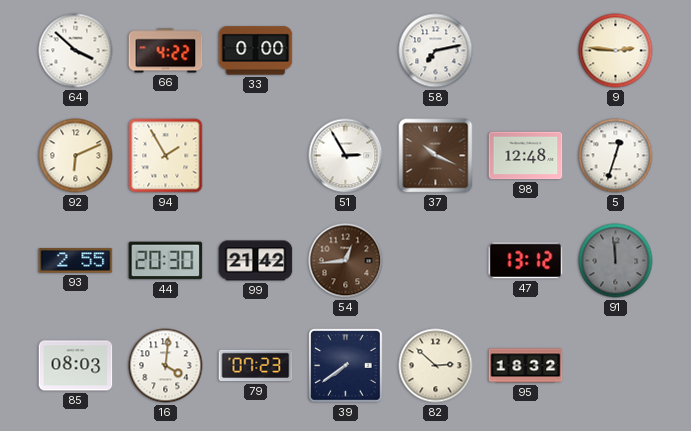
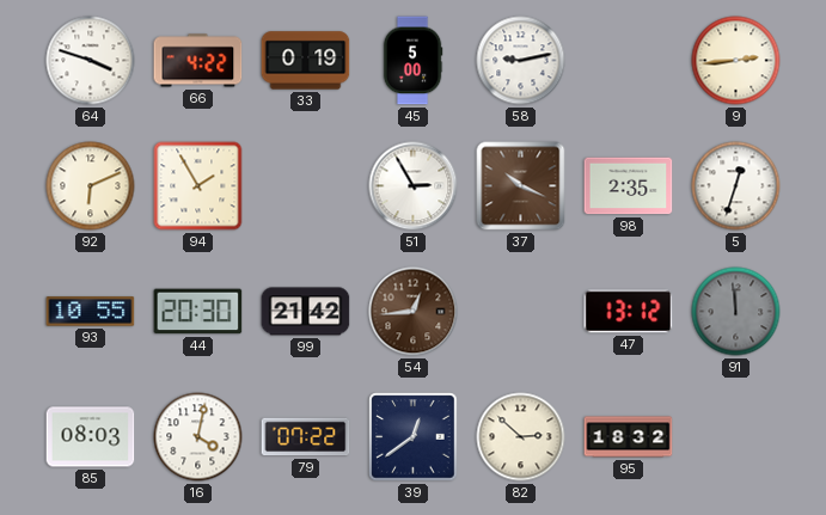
64: 3:52 -> 3:48 (91, 61)
33: 0:00 -> 0:19 (306, 61)
45: none -> 5:00 (412, 61)
58: 7:13 -> 9:13 (521, 61)
9: 2:46 -> 2:44 (736, 61)
98: 12:48 -> 2:35 (629, 186)
93: 2:55 -> 10:55 (91, 312)
16: 4:01 -> 4:02 (198, 437)
79: 07:23 -> 07:22 (306, 437)
39: 7:39 -> 12:39 (414, 437)
